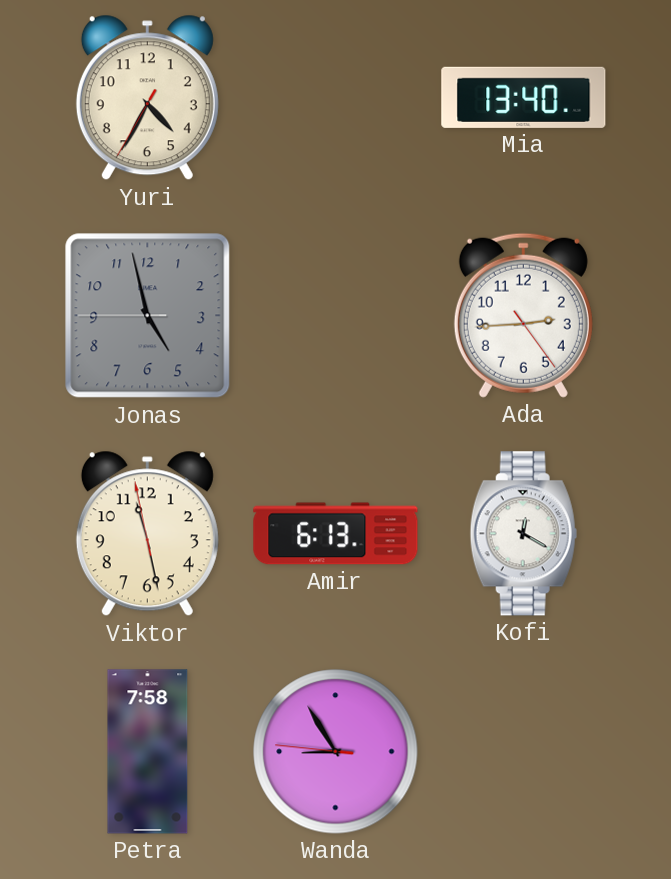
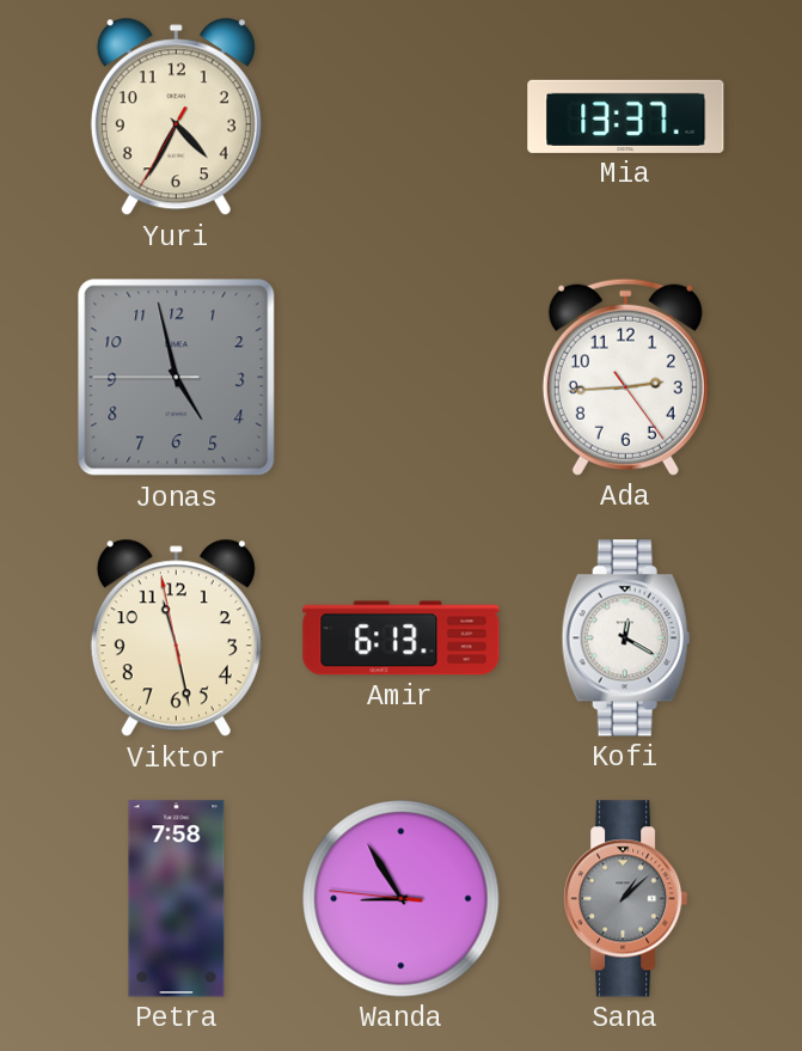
Mia: 13:40 -> 13:37 (626, 116)
Sana: none -> 1:08 (626, 899)
